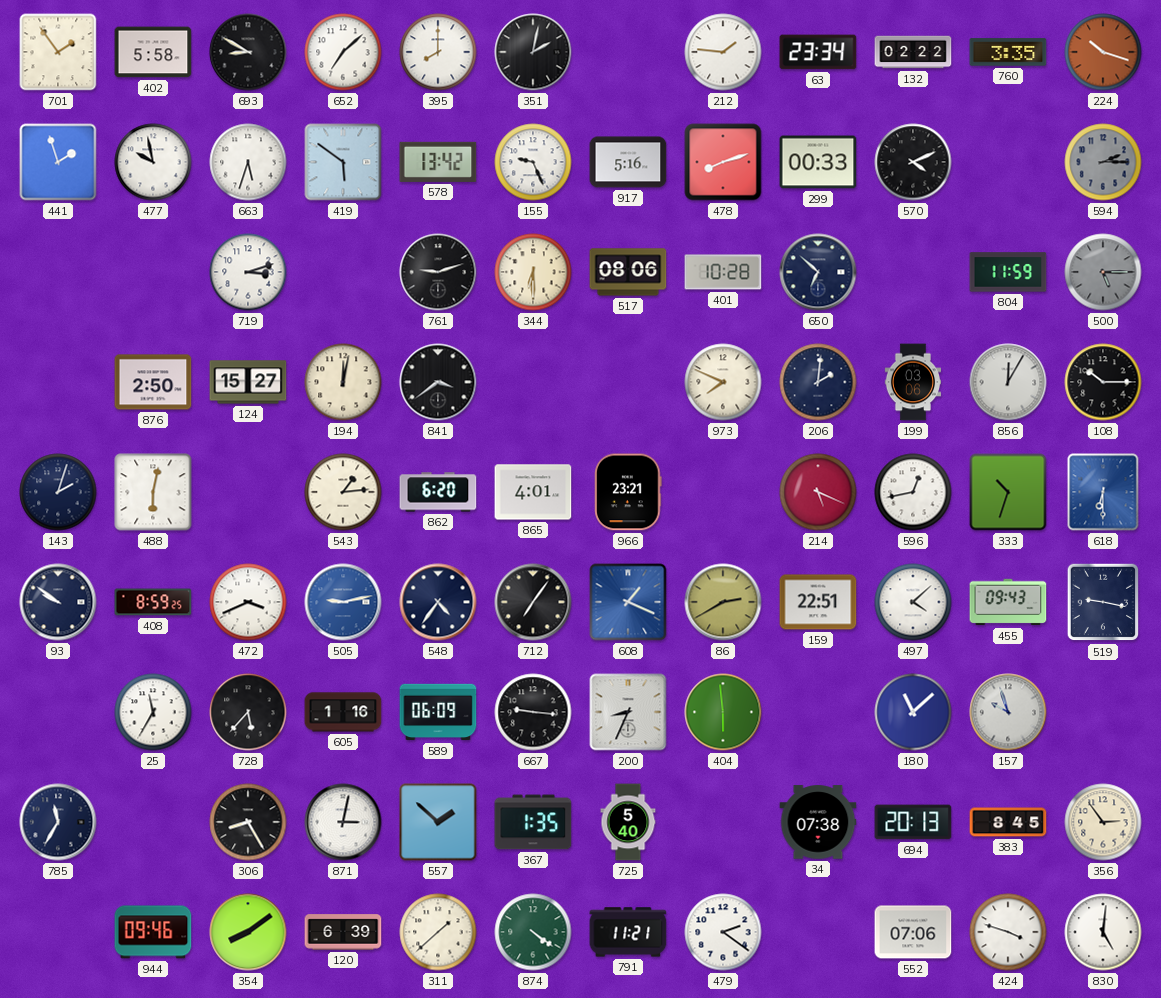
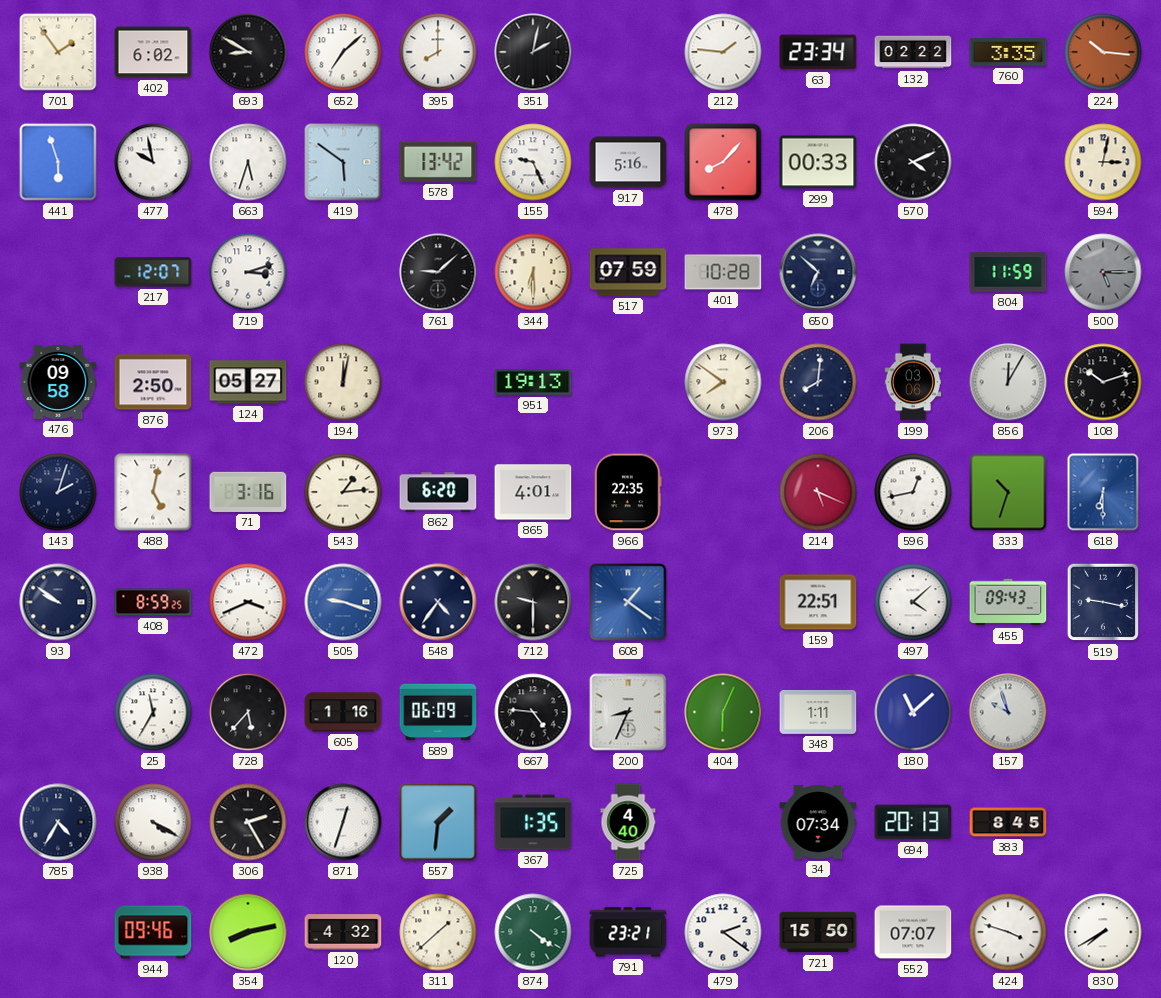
402: 5:58 -> 6:02 (153, 52)
224: 10:18 -> 10:16 (1103, 52)
441: 1:57 -> 5:57 (58, 162)
478: 8:12 -> 8:07 (723, 162)
594: 2:15 -> 3:02 (1103, 162)
594 dial: grey -> cream (1103, 162)
217: none -> 12:07 (153, 272)
761: 9:12 -> 9:08 (438, 272)
517: 08:06 -> 07:59 (628, 272)
476: none -> 09:58 (58, 382)
124: 15:27 -> 05:27 (248, 382)
841: 3:39 -> none (438, 382)
951: none -> 19:13 (533, 382)
973: 7:49 -> 7:51 (723, 382)
206: 2:01 -> 8:01 (818, 382)
108: 10:15 -> 10:12 (1103, 382)
488: 6:02 -> 5:02 (153, 492)
71: none -> 3:16 (248, 492)
966: 23:21 -> 22:35 (628, 492)
505: 9:13 -> 9:18 (343, 602)
712: 7:06 -> 9:30 (533, 602)
608: 1:19 -> 1:21 (628, 602)
86: 2:40 -> none (723, 602)
667: 9:16 -> 4:46 (533, 712)
404: 5:59 -> 6:04 (723, 712)
348: none -> 1:11 (818, 712)
785: 11:35 -> 4:35 (58, 822)
938: none -> 4:20 (153, 822)
306: 8:25 -> 2:25 (248, 822)
871: 3:02 -> 12:33 (343, 822)
557: 1:52 -> 1:31 (438, 822)
725: 5:40 -> 4:40 (628, 822)
34: 07:38 -> 07:34 (818, 822)
356: 2:54 -> none (1103, 822)
354: 8:09 -> 8:13 (248, 932)
120: 6:39 -> 4:32 (343, 932)
791: 11:21 -> 23:21 (628, 932)
721: none -> 15:50 (818, 932)
552: 07:06 -> 07:07 (913, 932)
830: 5:01 -> 7:40 (1103, 932)
